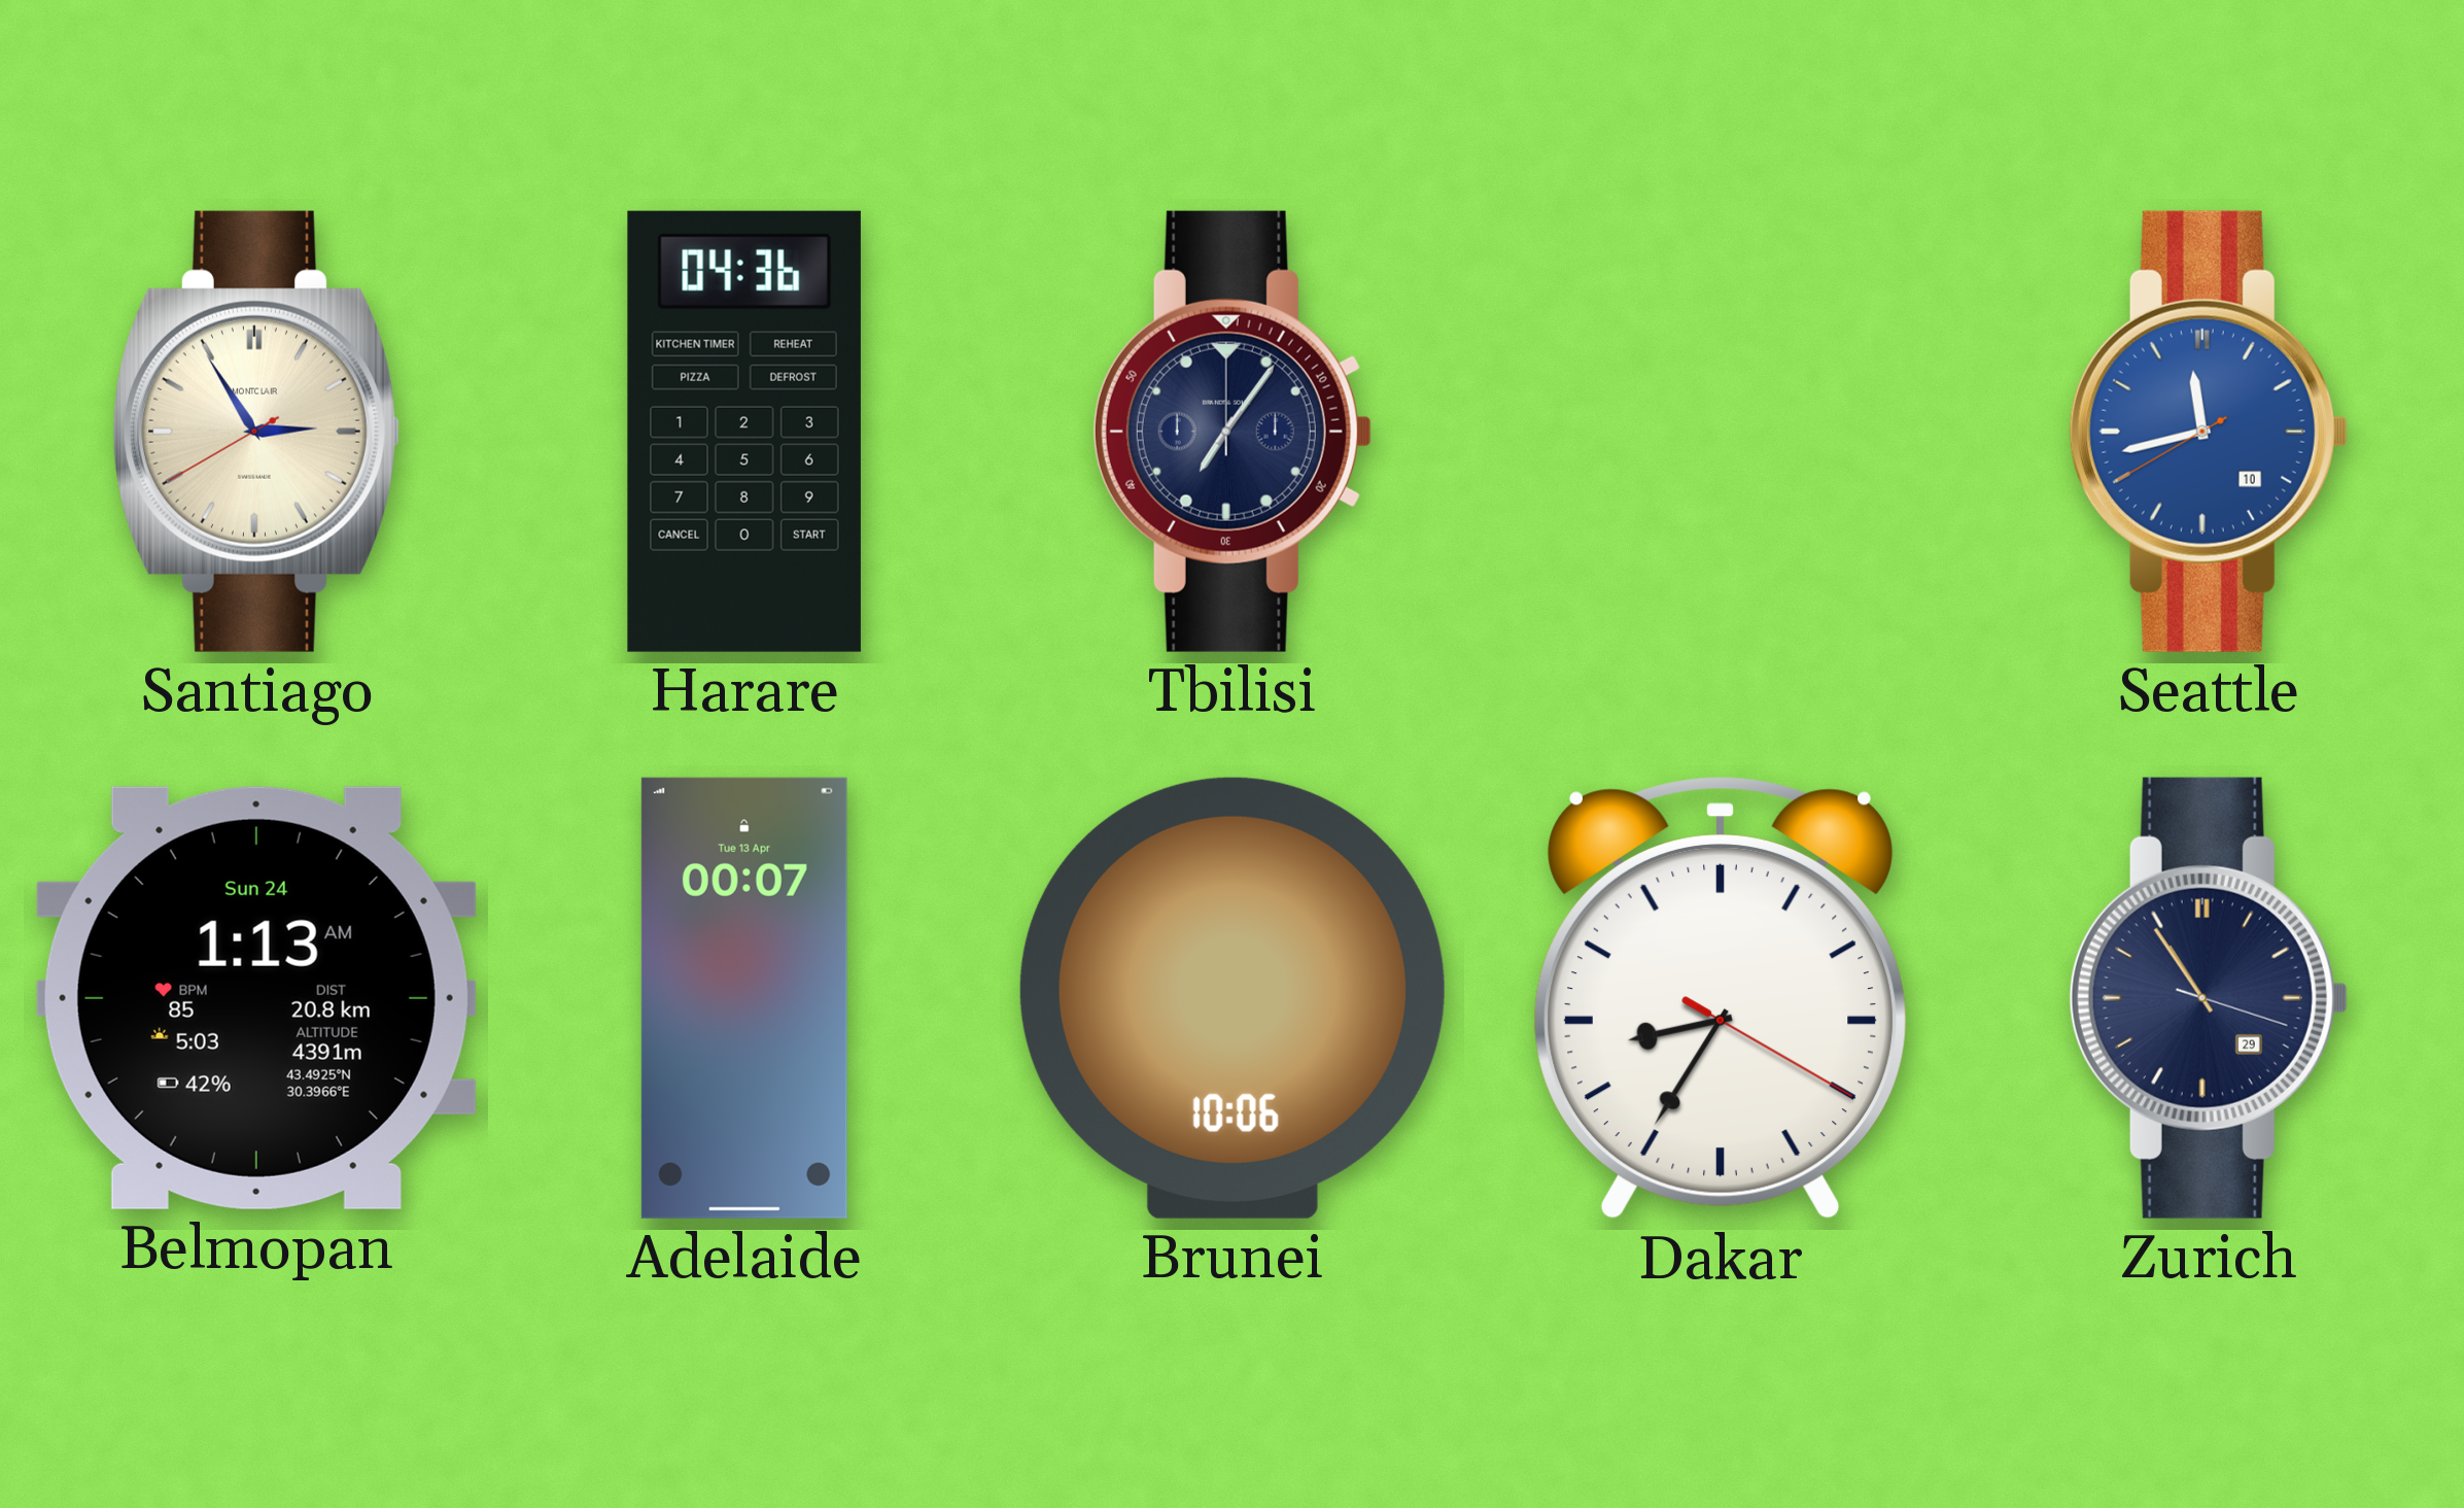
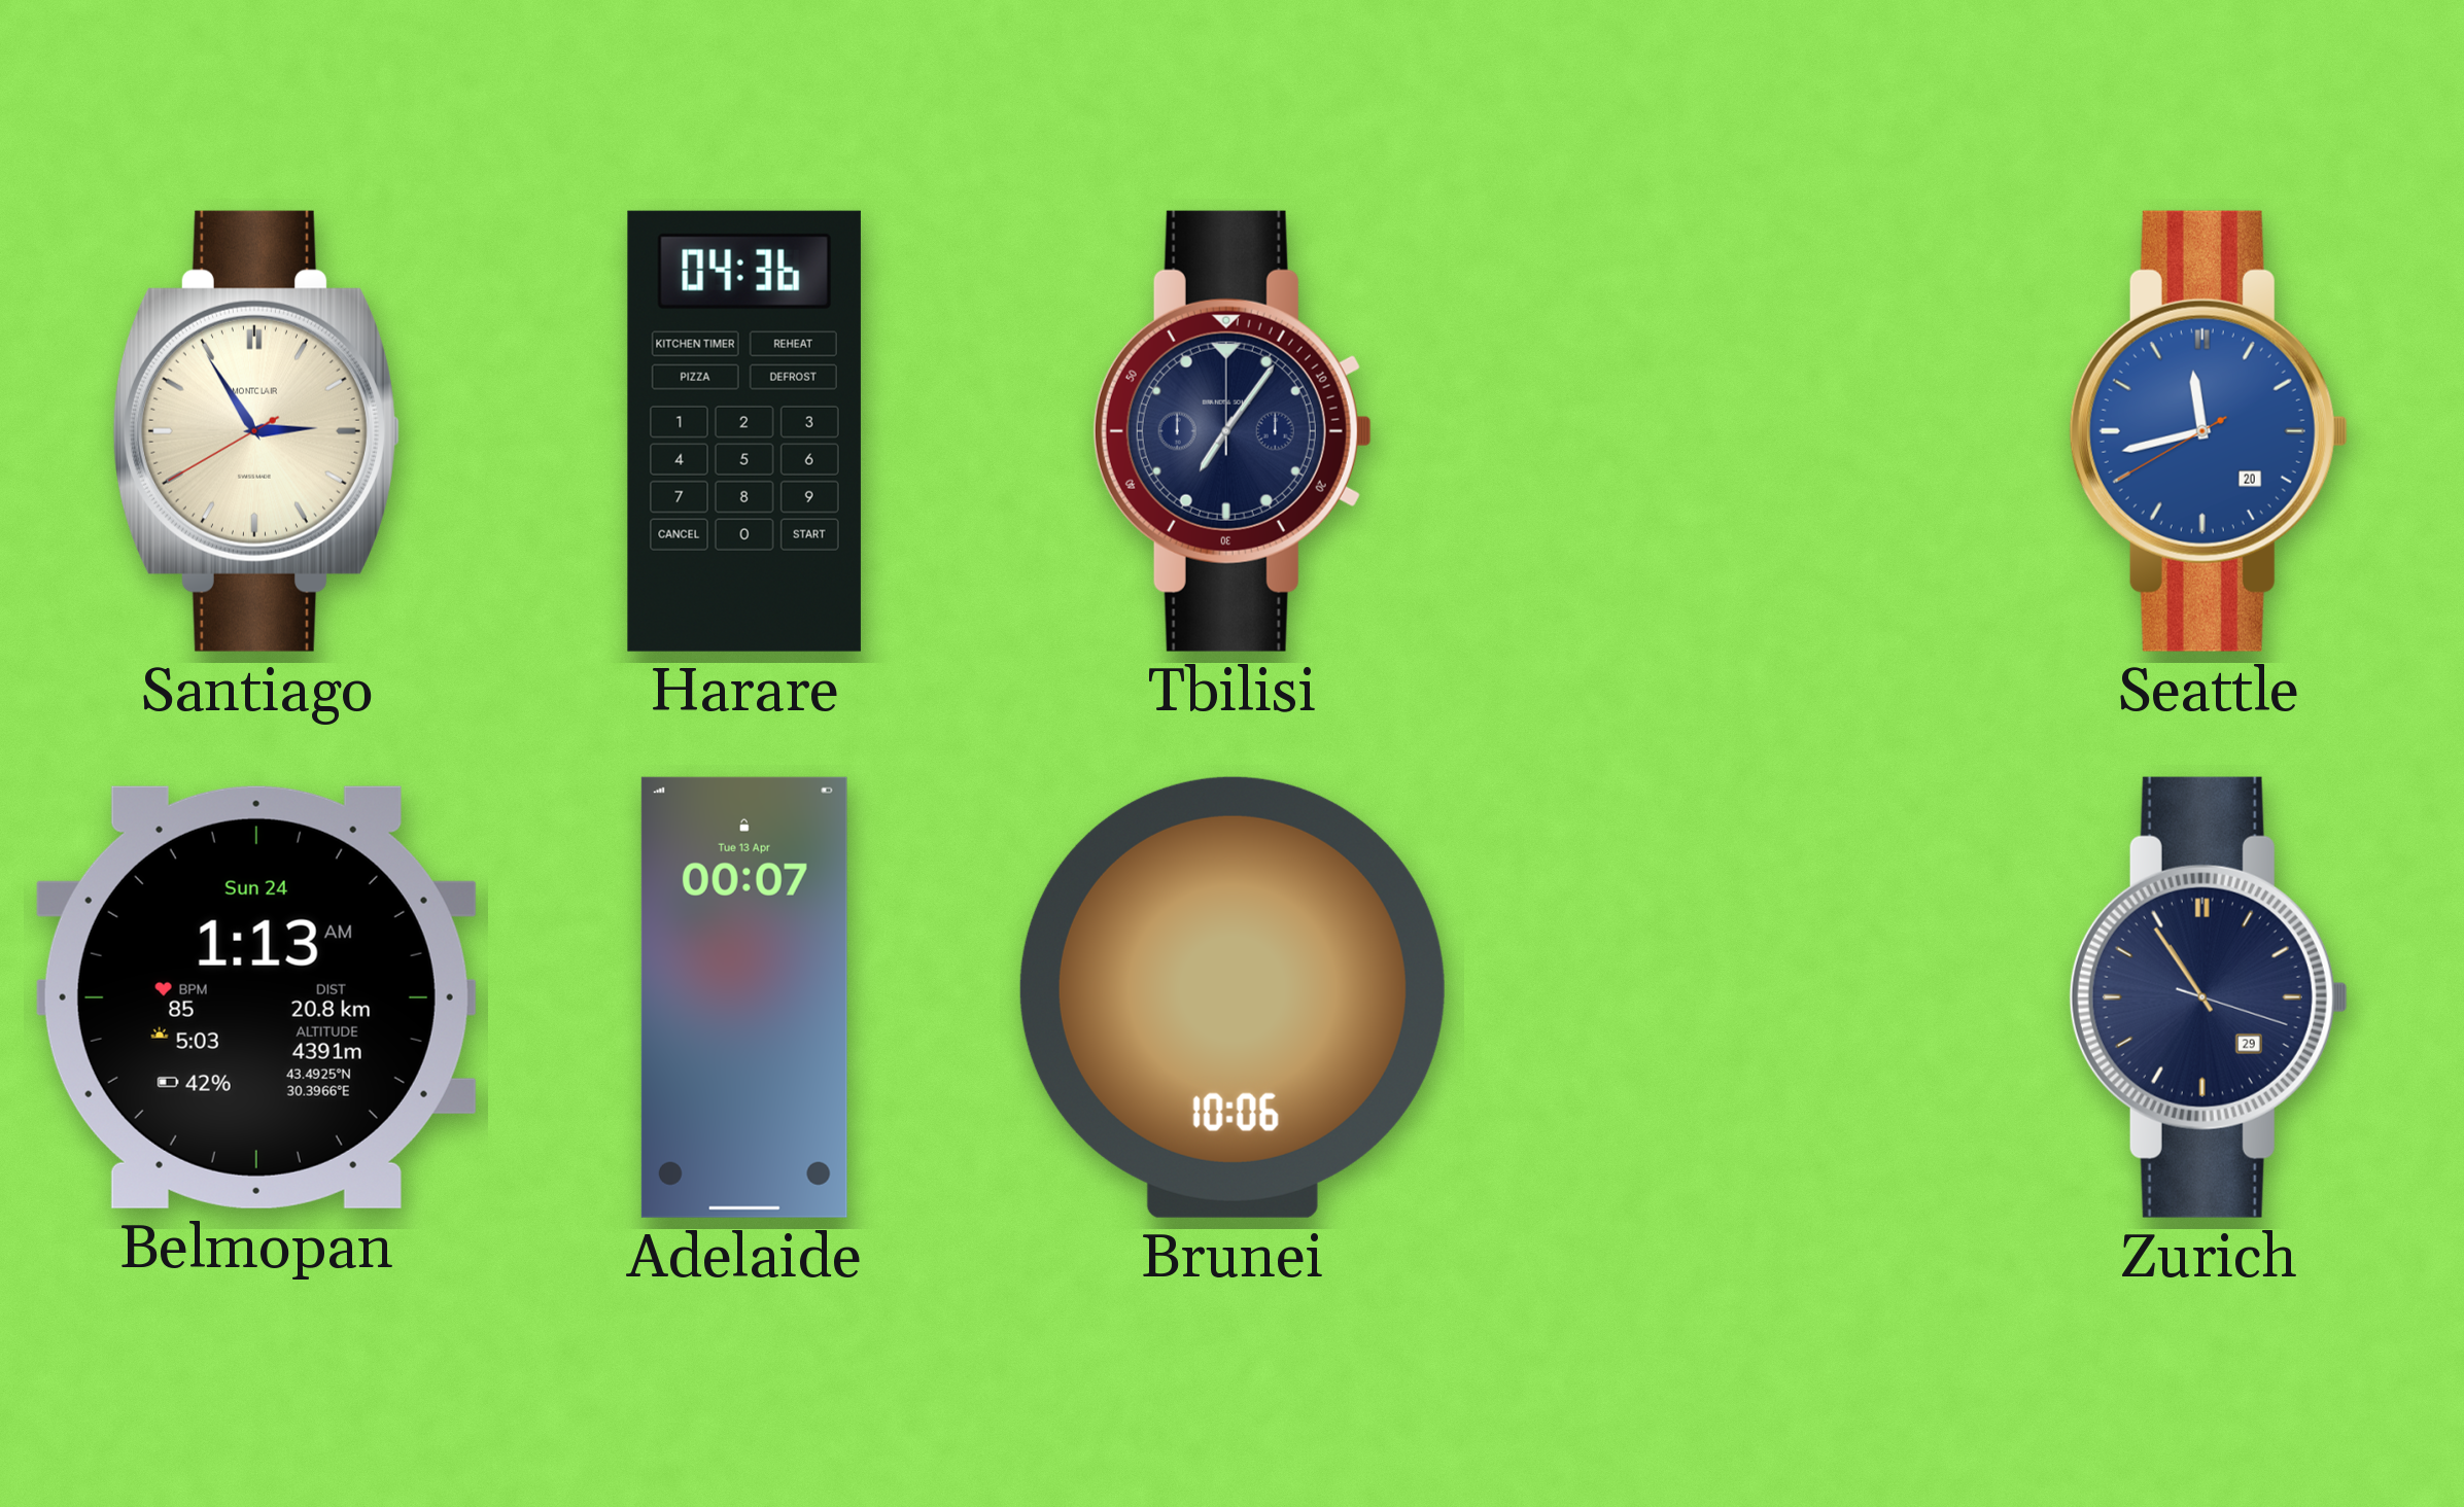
Seattle date: 10 -> 20 (2209, 431)
Dakar: 8:35 -> none (1721, 999)
